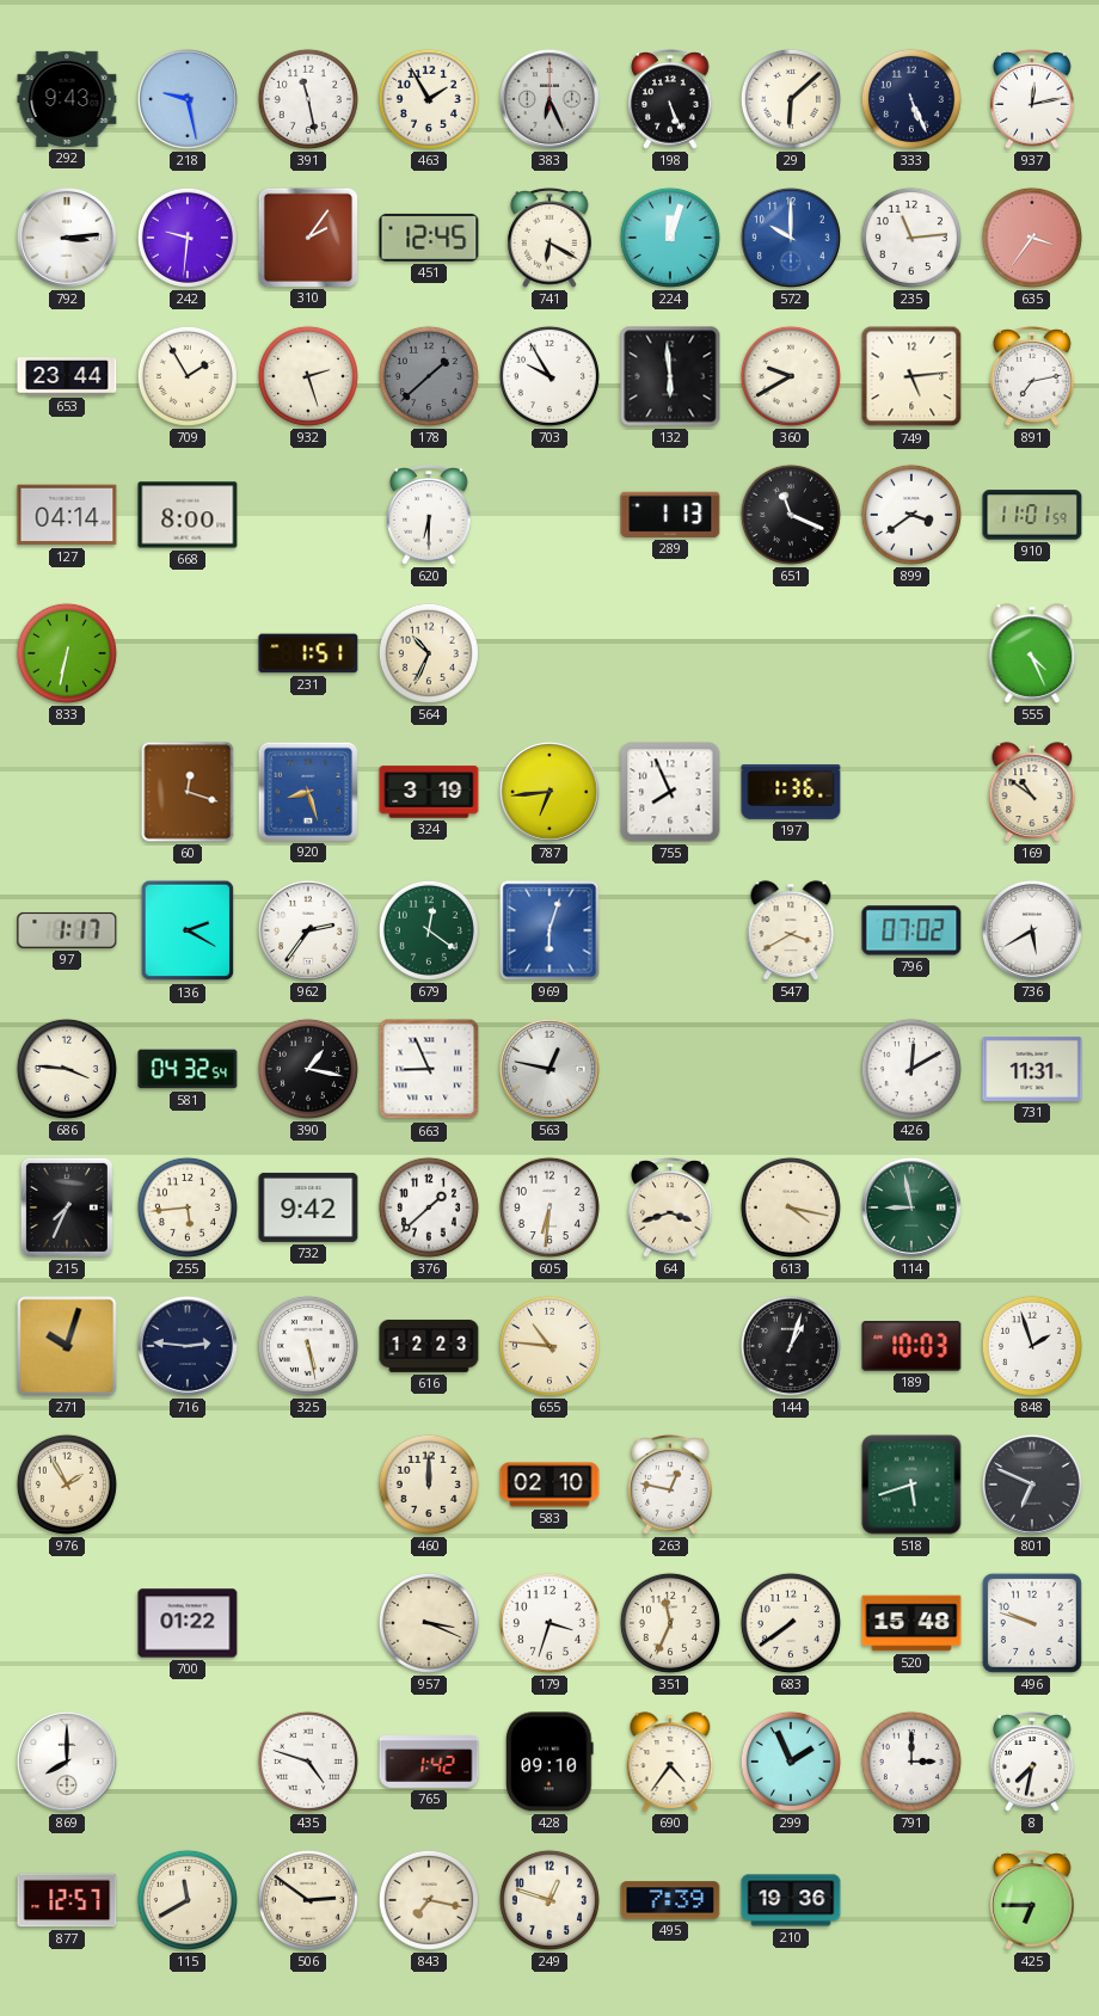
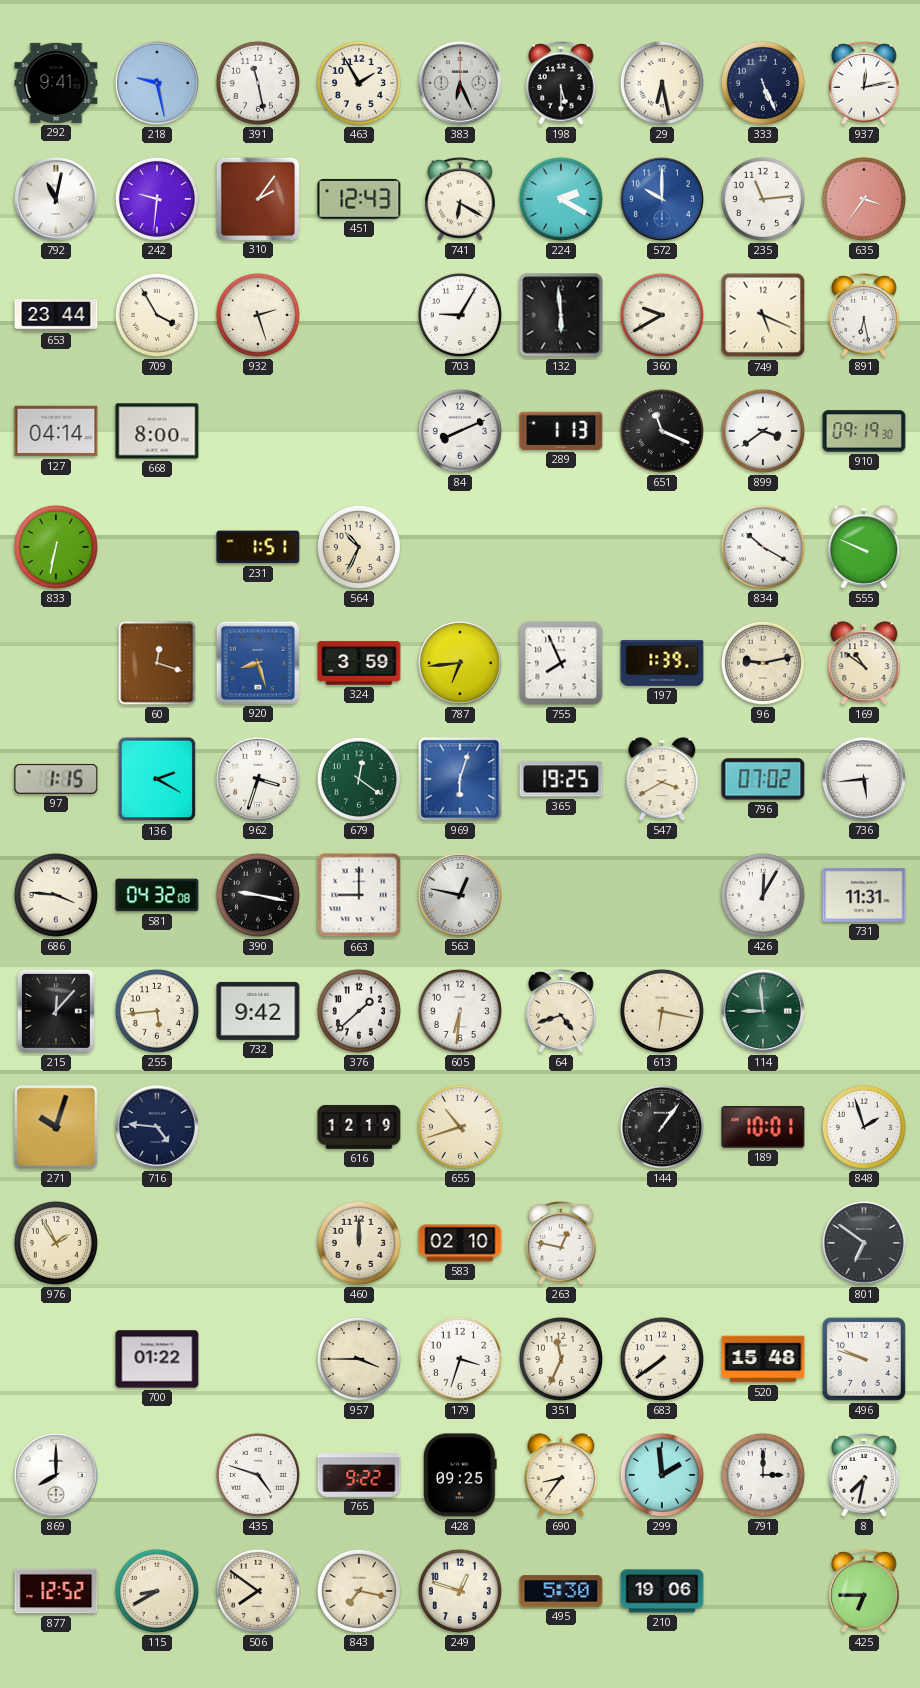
292: 9:43 -> 9:41 (56, 83)
198: 5:26 -> 5:30 (561, 84)
29: 6:08 -> 6:28 (662, 83)
792: 3:14 -> 11:02 (56, 199)
451: 12:45 -> 12:43 (359, 199)
224: 12:03 -> 2:20 (561, 199)
709: 1:55 -> 3:55 (157, 315)
178: 1:38 -> none (429, 376)
703: 9:55 -> 9:05 (460, 315)
749: 5:14 -> 5:19 (763, 315)
891: 7:13 -> 6:28 (864, 316)
620: 6:30 -> none (429, 516)
84: none -> 8:11 (460, 431)
910: 11:01 -> 09:19 (864, 431)
834: none -> 10:20 (763, 547)
555: 4:26 -> 9:49 (864, 547)
324: 3:19 -> 3:59 (359, 663)
197: 1:36 -> 1:39 (662, 663)
96: none -> 9:13 (763, 663)
97: 1:17 -> 1:15 (56, 779)
962: 2:36 -> 3:33 (258, 779)
365: none -> 19:25 (561, 779)
736: 5:40 -> 5:44 (864, 779)
581: 04:32:54 -> 04:32:08 (157, 895)
390: 1:17 -> 9:17 (258, 895)
663: 8:56 -> 9:00 (359, 895)
426: 12:10 -> 12:05 (763, 895)
215: 7:34 -> 12:07 (56, 1011)
64: 3:42 -> 4:42 (561, 1012)
613: 4:17 -> 6:17 (662, 1011)
114: 8:58 -> 8:59 (763, 1011)
716: 2:46 -> 4:46 (157, 1127)
325: 5:28 -> none (308, 1346)
616: 12:23 -> 12:19 (359, 1127)
655: 10:46 -> 10:42 (460, 1127)
144: 1:03 -> 1:06 (662, 1127)
189: 10:03 -> 10:01 (763, 1127)
518: 5:42 -> none (911, 1485)
801: 6:49 -> 6:51 (864, 1243)
957: 3:19 -> 3:45 (359, 1359)
765: 1:42 -> 9:22 (359, 1476)
428: 09:10 -> 09:25 (461, 1475)
690: 4:36 -> 8:36 (561, 1475)
299: 1:56 -> 1:59 (662, 1475)
877: 12:57 -> 12:52 (56, 1591)
115: 11:40 -> 8:40 (157, 1591)
506: 2:51 -> 7:51 (258, 1591)
495: 7:39 -> 5:30 (561, 1591)
210: 19:36 -> 19:06 (662, 1591)
